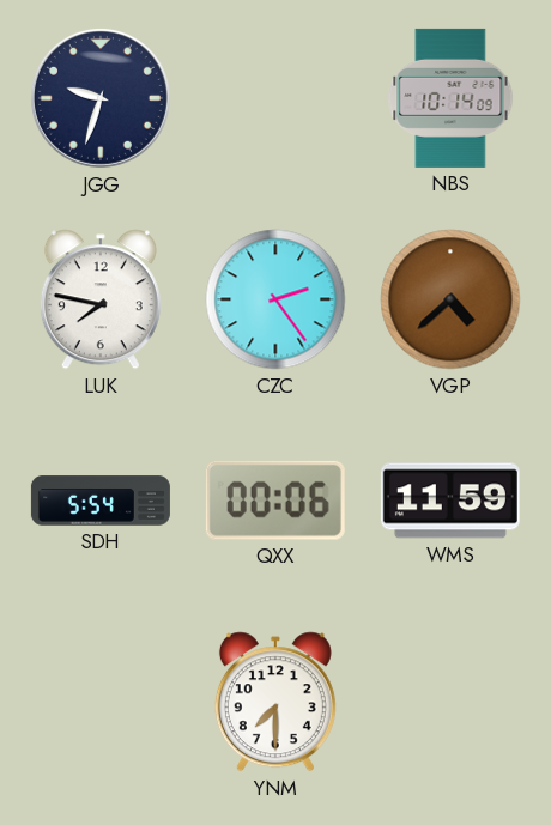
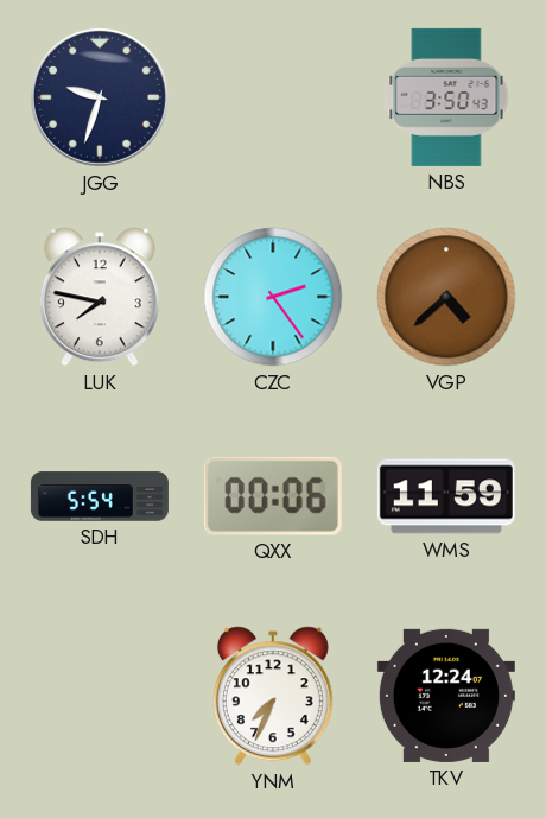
NBS: 10:14 -> 3:50 (446, 97)
YNM: 7:30 -> 7:34 (273, 696)
TKV: none -> 12:24 (446, 696)
